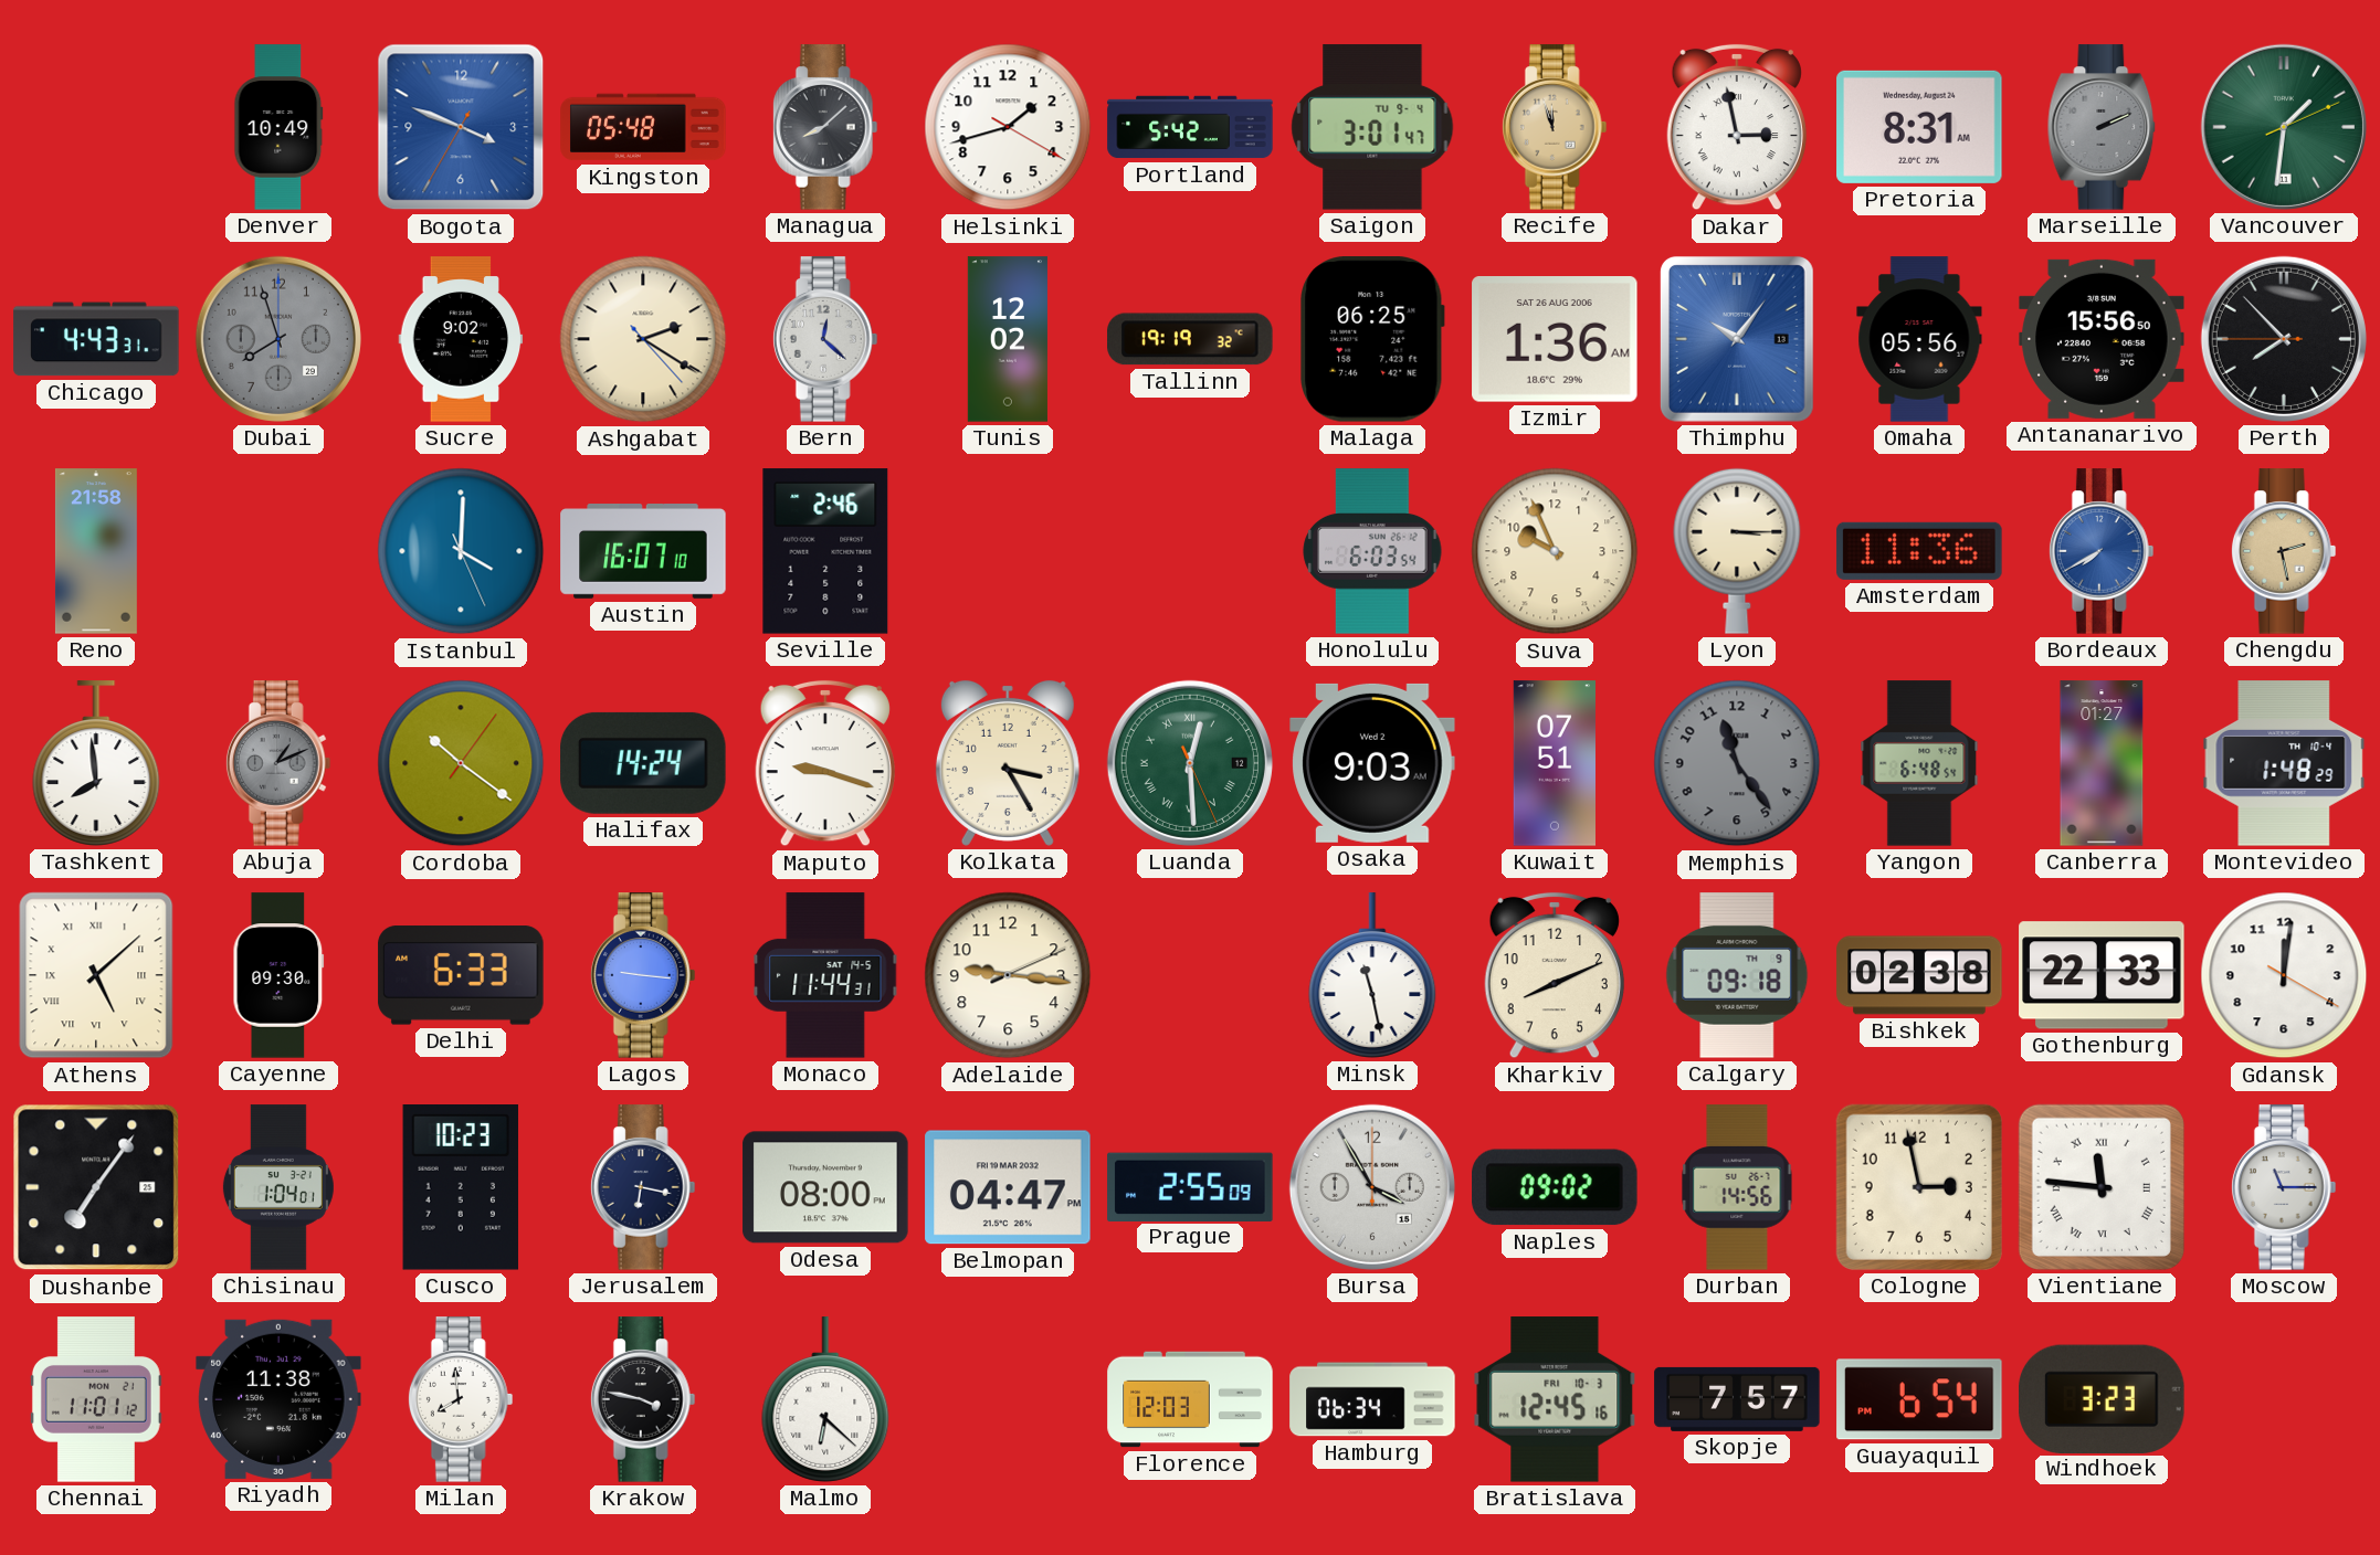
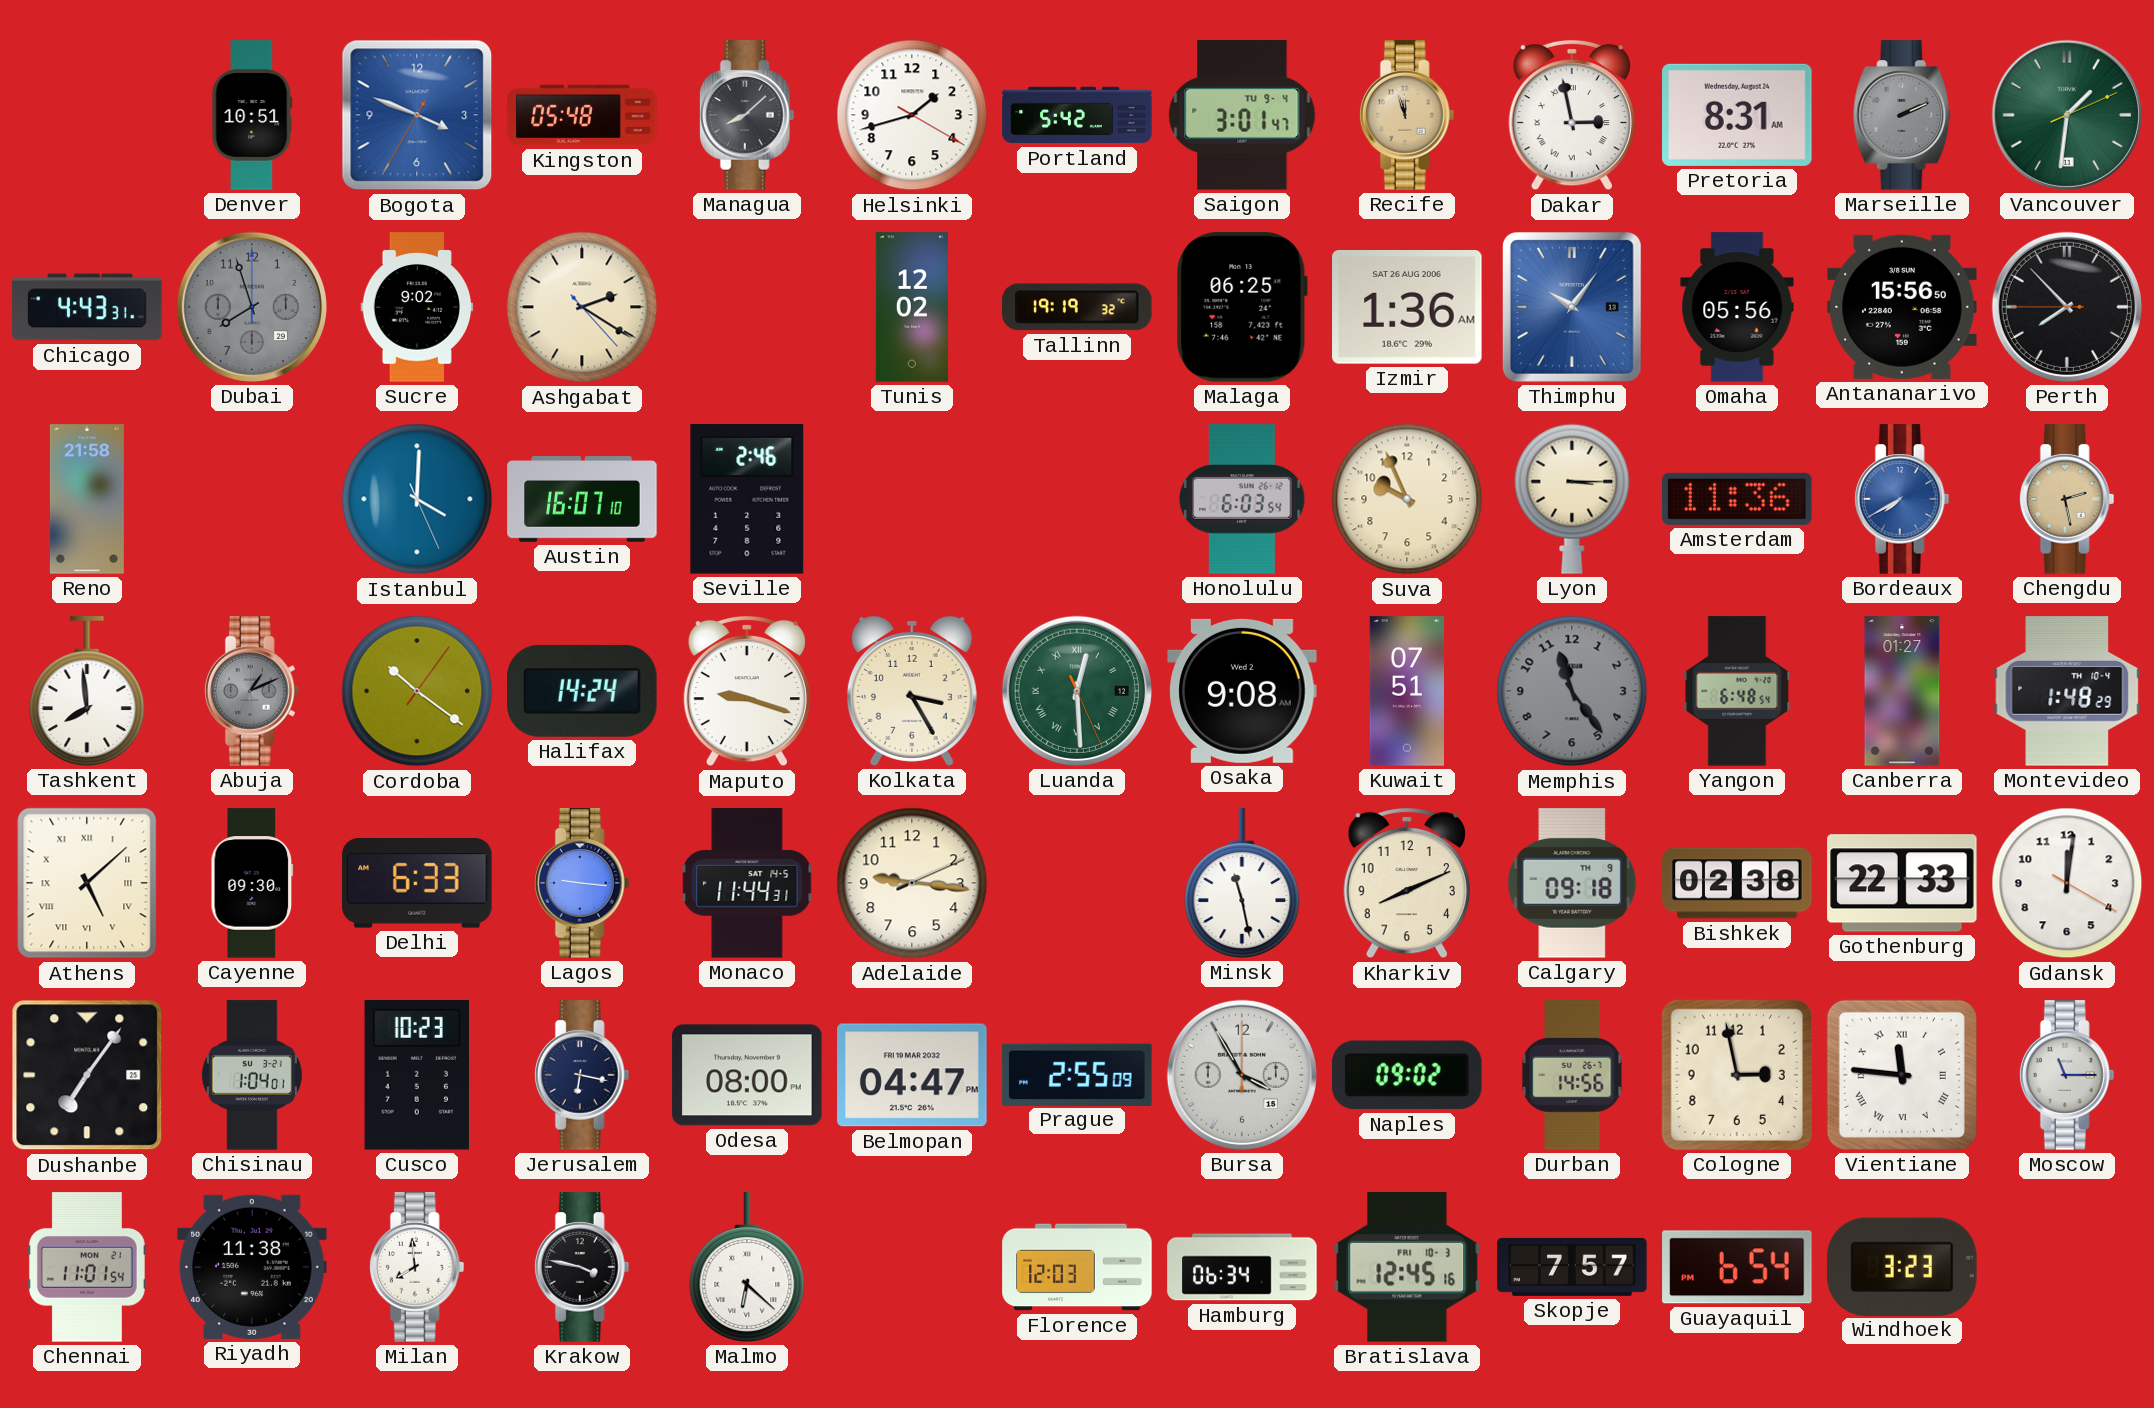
Denver: 10:49 -> 10:51 (252, 115)
Bern: 12:22 -> none (825, 339)
Osaka: 9:03 -> 9:08 (1242, 691)
Chennai: 11:01:12 -> 11:01:54 (87, 1267)
